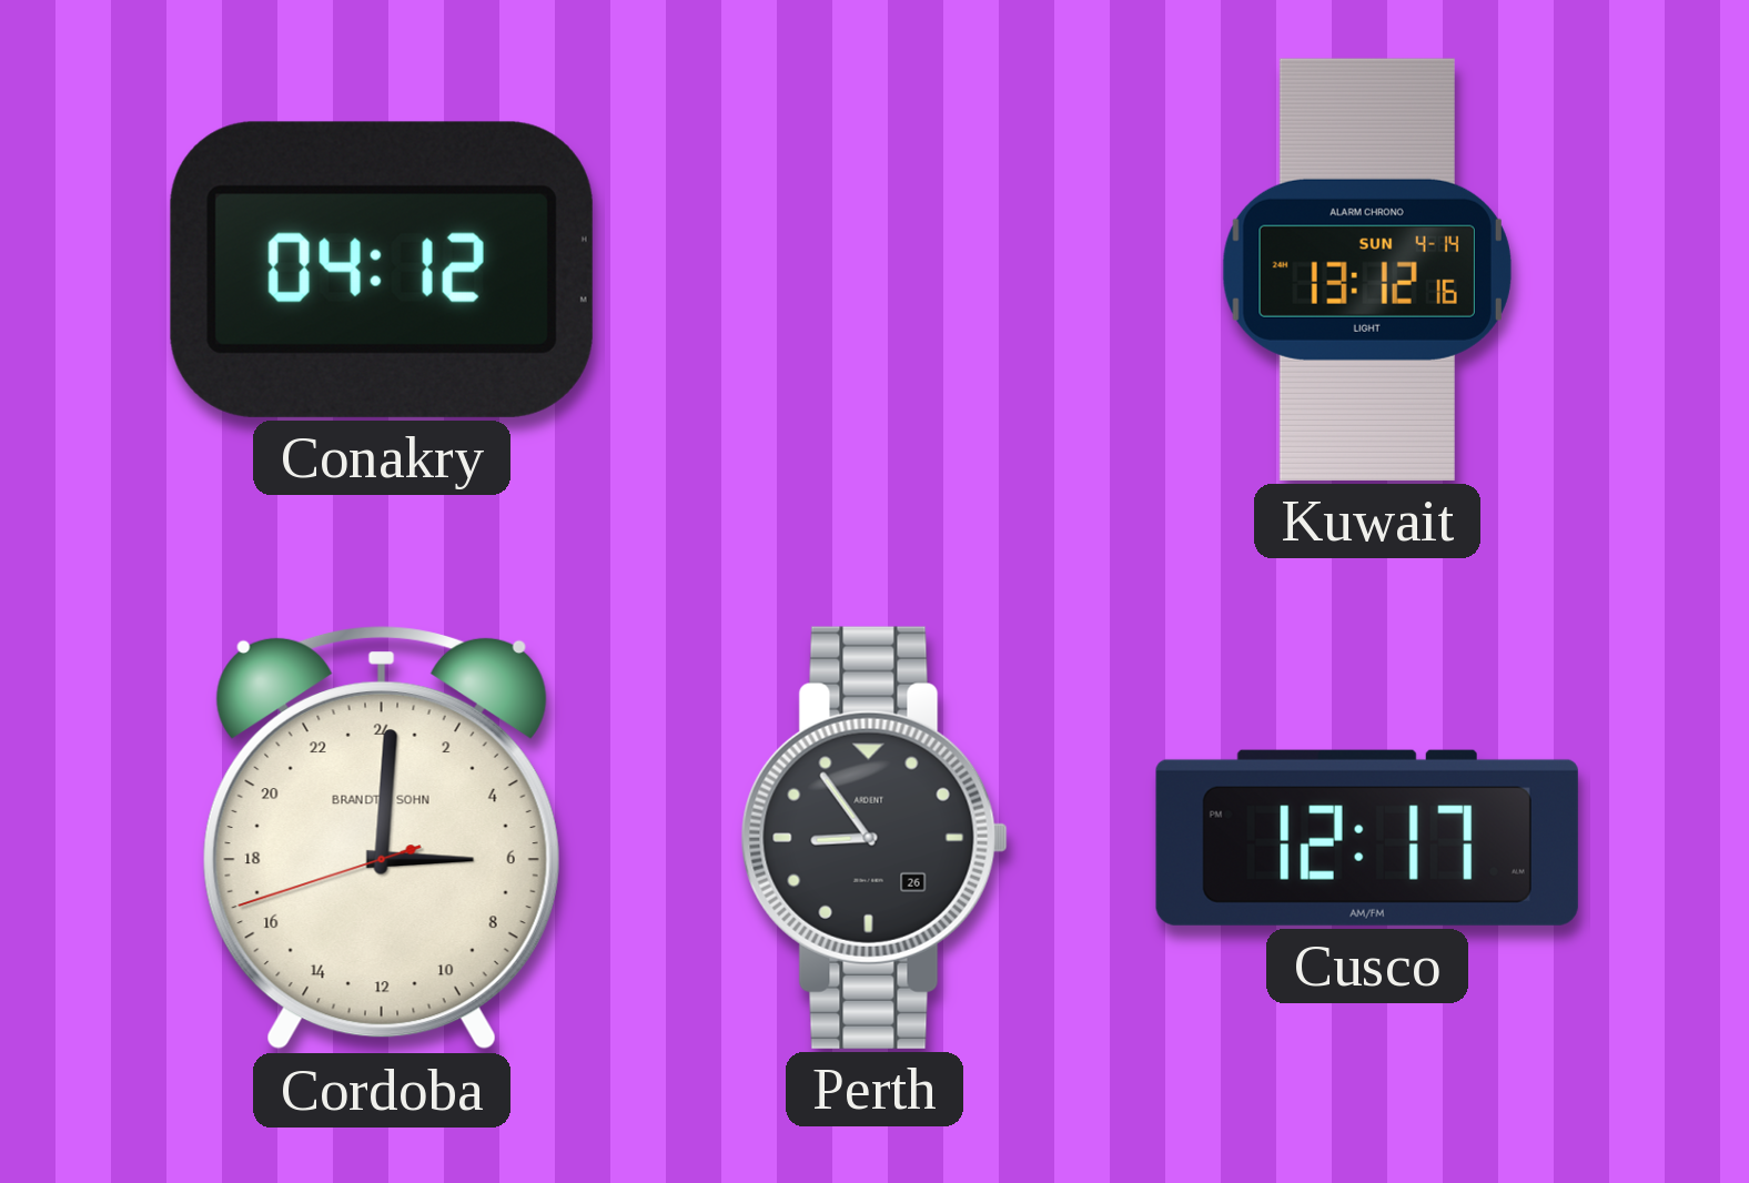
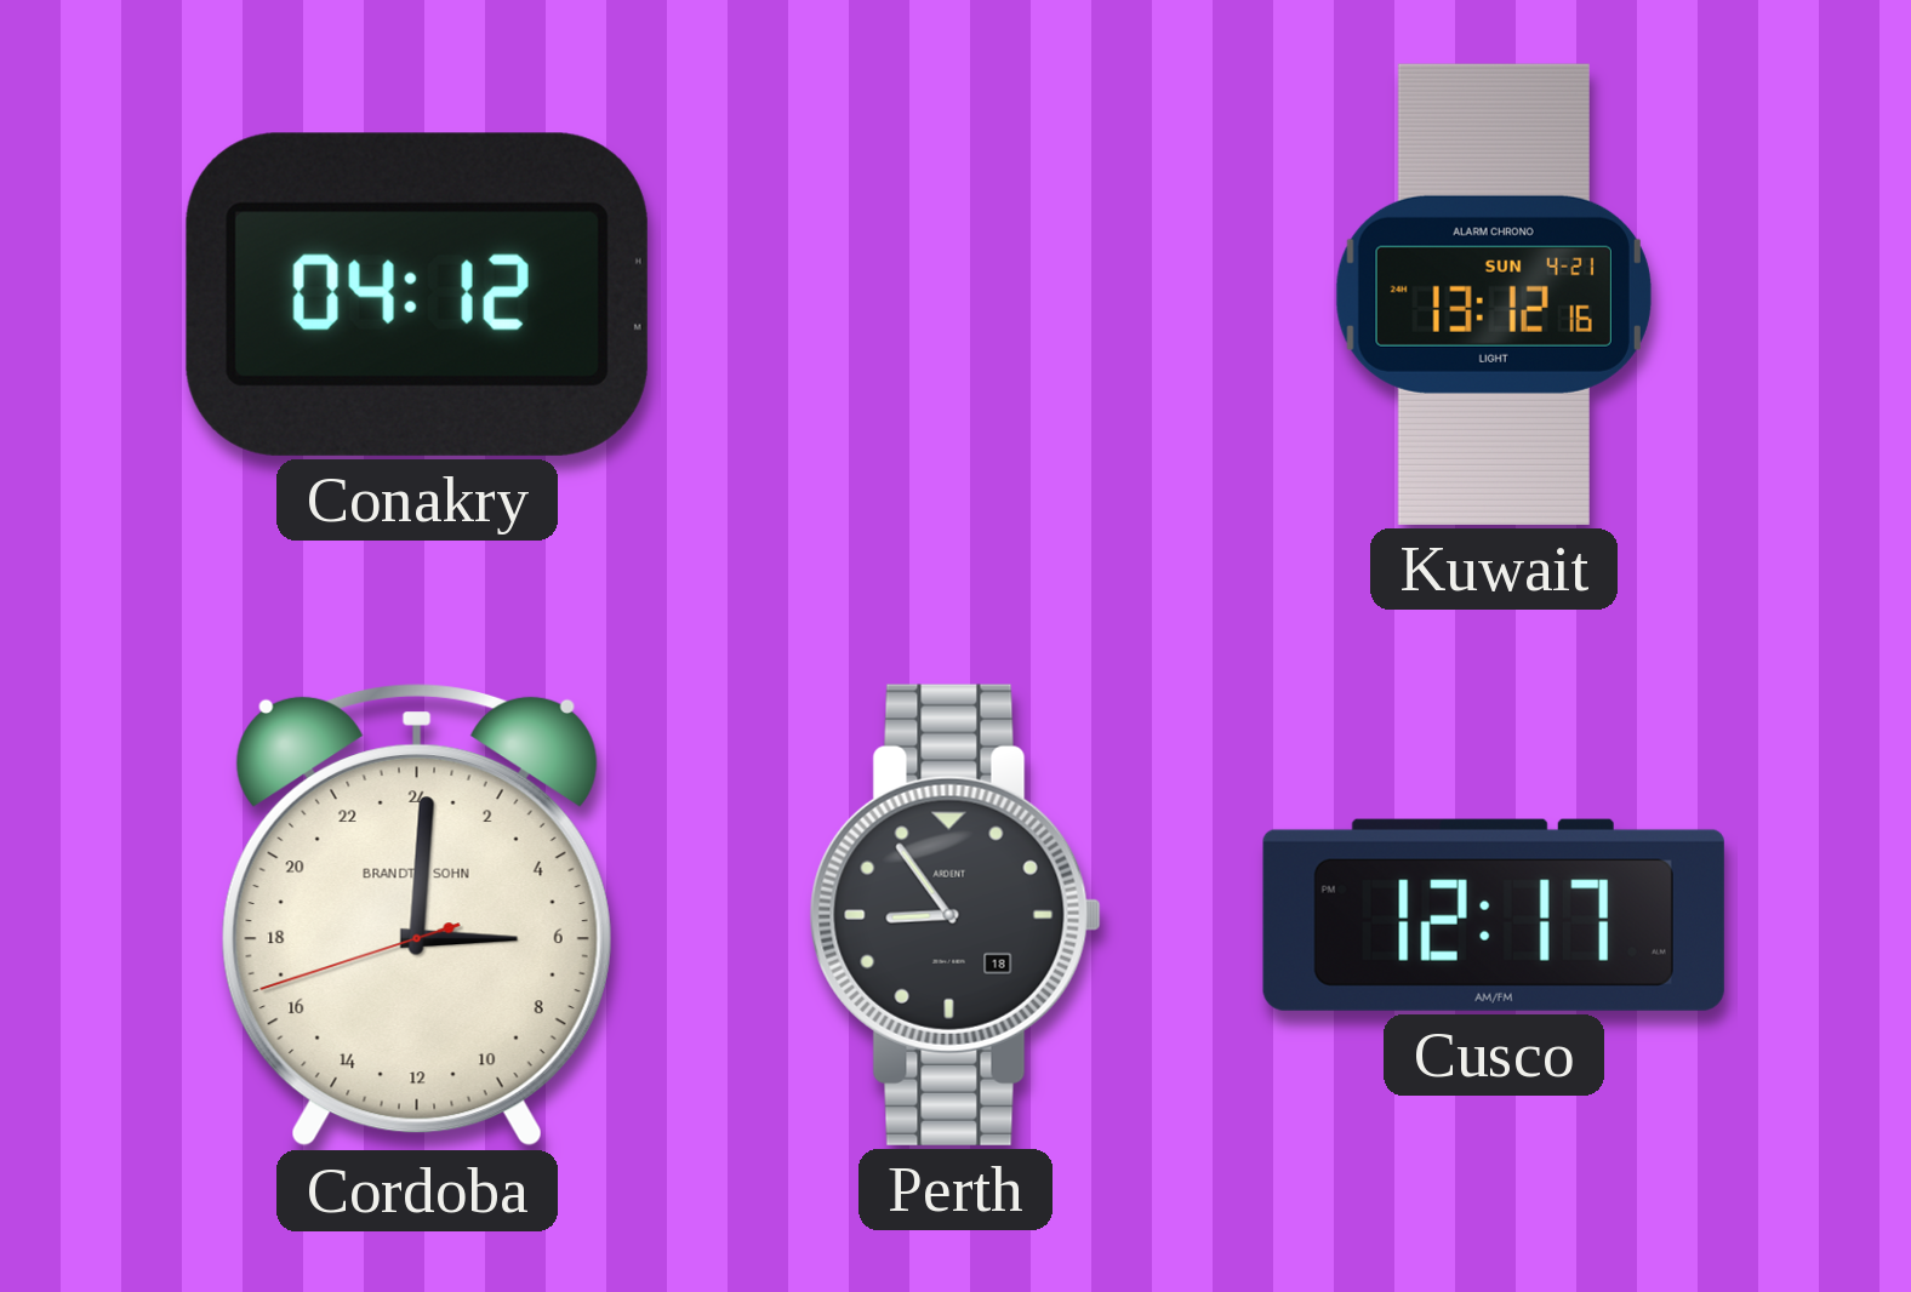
Kuwait date: SUN 4-14 -> SUN 4-21 (1494, 295)
Perth date: 26 -> 18 (955, 915)
